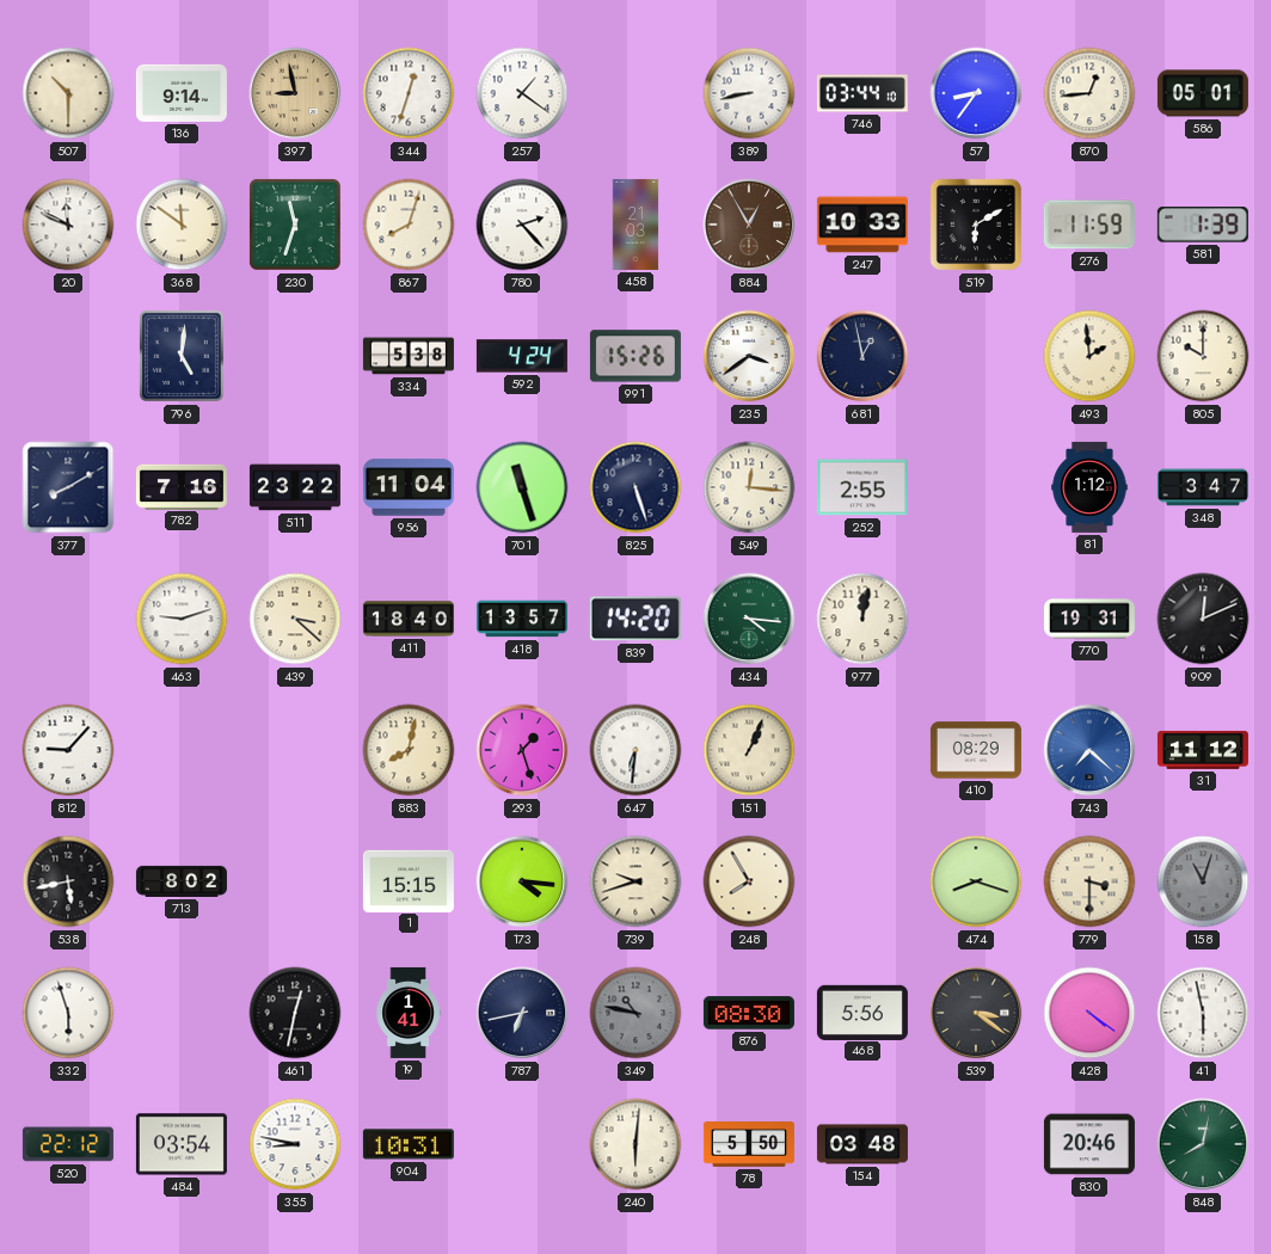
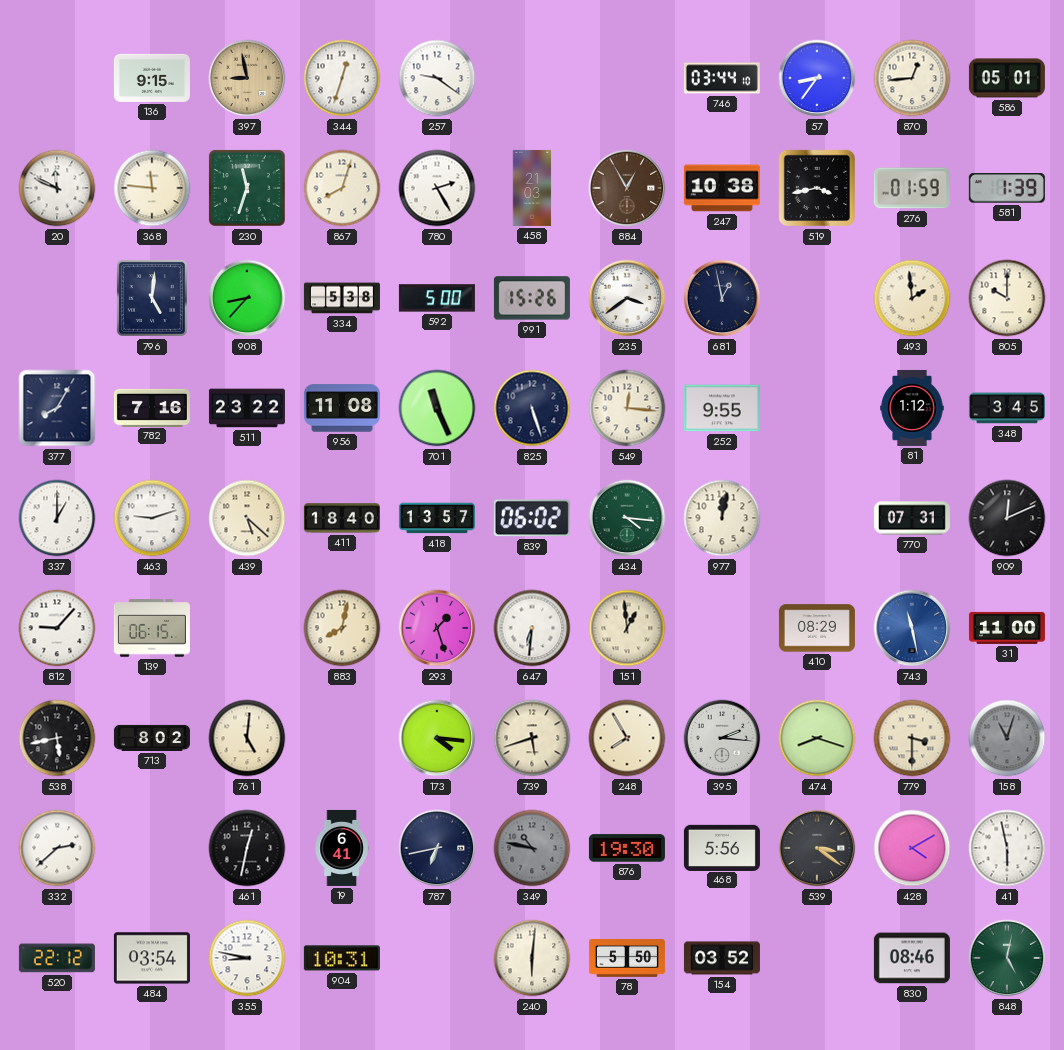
507: 10:30 -> none (68, 93)
136: 9:14 -> 9:15 (152, 78)
257: 1:21 -> 9:21 (437, 78)
389: 8:43 -> none (749, 93)
368: 11:51 -> 11:46 (152, 188)
780: 2:23 -> 2:25 (437, 188)
247: 10:33 -> 10:38 (722, 188)
519: 6:10 -> 3:43 (817, 188)
276: 11:59 -> 01:59 (912, 188)
908: none -> 8:37 (247, 298)
592: 4:24 -> 5:00 (437, 298)
377: 8:10 -> 8:05 (57, 408)
956: 11:04 -> 11:08 (342, 408)
701: 11:27 -> 11:26 (437, 408)
252: 2:55 -> 9:55 (722, 408)
348: 3:47 -> 3:45 (1007, 408)
337: none -> 1:00 (57, 518)
439: 3:22 -> 5:22 (247, 518)
839: 14:20 -> 06:02 (532, 518)
770: 19:31 -> 07:31 (912, 518)
139: none -> 06:15 (152, 628)
151: 1:04 -> 12:59 (627, 628)
743: 7:22 -> 11:28 (912, 628)
31: 11:12 -> 11:00 (1007, 628)
761: none -> 5:01 (247, 738)
1: 15:15 -> none (409, 880)
739: 9:42 -> 5:42 (532, 738)
395: none -> 2:16 (722, 738)
332: 5:57 -> 2:38 (57, 848)
19: 1:41 -> 6:41 (342, 848)
876: 08:30 -> 19:30 (627, 848)
428: 4:21 -> 4:10 (912, 848)
154: 03:48 -> 03:52 (722, 958)
830: 20:46 -> 08:46 (912, 958)
848: 8:02 -> 5:02 (1007, 958)
